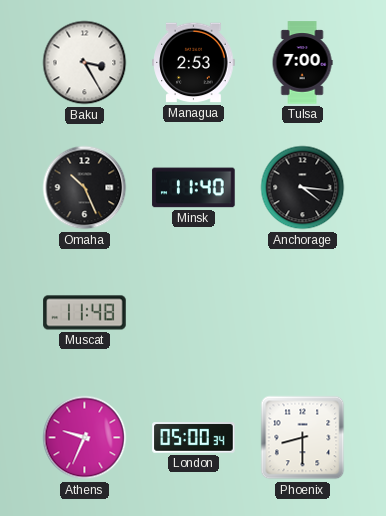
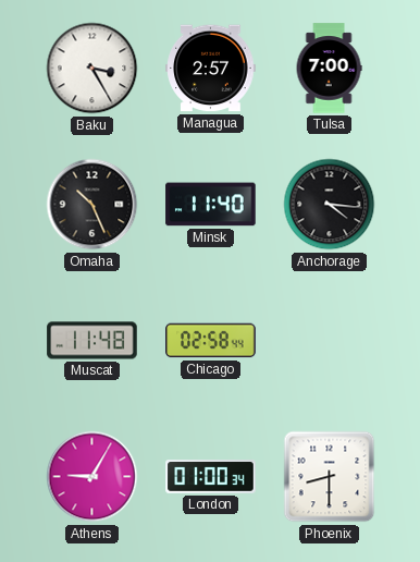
Managua: 2:53 -> 2:57 (211, 69)
Chicago: none -> 02:58 (211, 341)
Athens: 9:34 -> 9:05 (92, 477)
London: 05:00 -> 01:00 (211, 477)
